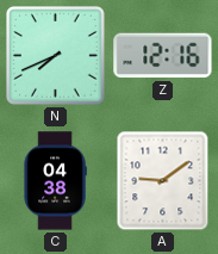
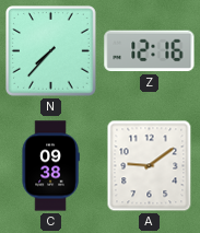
N: 7:41 -> 7:37 (51, 51)
C: 04:38 -> 09:38 (50, 166)
